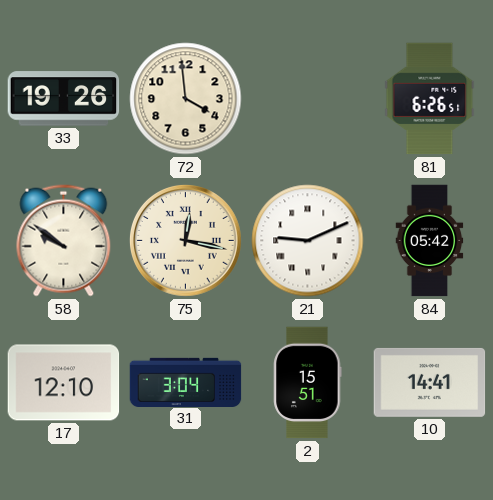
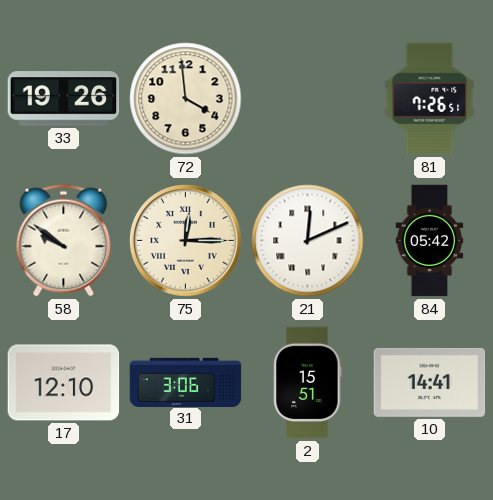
81: 6:26 -> 7:26 (430, 99)
75: 12:17 -> 12:15 (185, 240)
21: 9:11 -> 12:11 (308, 241)
31: 3:04 -> 3:06 (186, 382)
